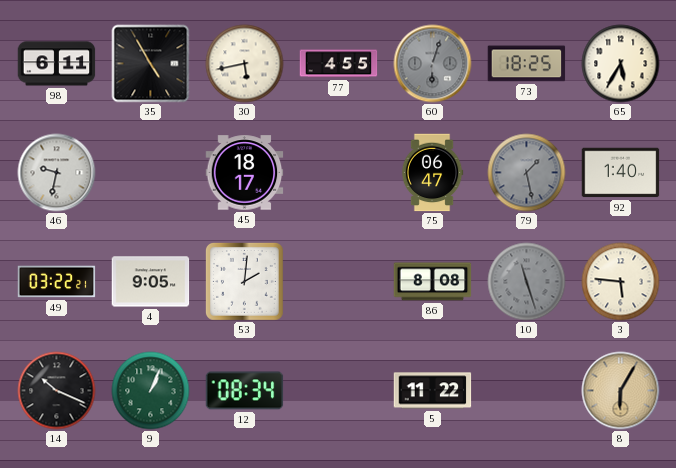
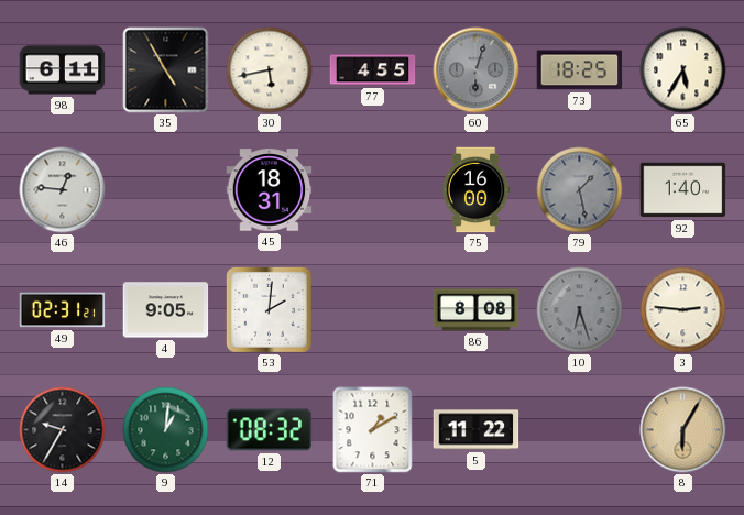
46: 9:32 -> 12:46 (63, 190)
45: 18:17 -> 18:31 (270, 190)
75: 06:47 -> 16:00 (475, 190)
49: 03:22 -> 02:31 (63, 310)
10: 11:27 -> 6:27 (580, 310)
3: 5:46 -> 2:46 (683, 310)
14: 10:19 -> 9:35 (63, 430)
9: 1:04 -> 1:01 (166, 430)
12: 08:34 -> 08:32 (270, 430)
71: none -> 1:10 (373, 430)
